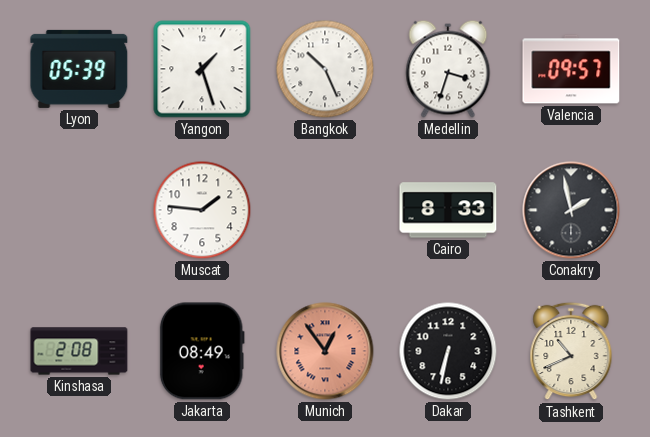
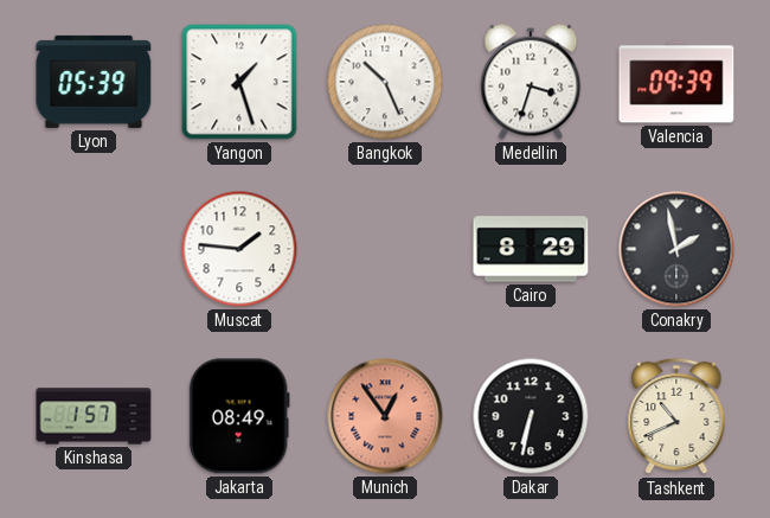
Valencia: 09:57 -> 09:39 (676, 82)
Cairo: 8:33 -> 8:29 (531, 249)
Kinshasa: 2:08 -> 1:57 (94, 416)
